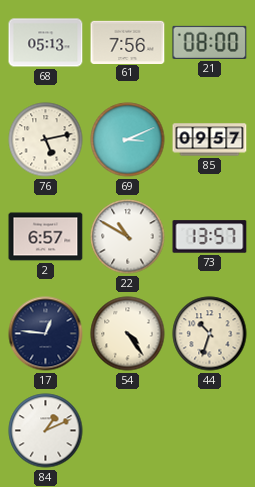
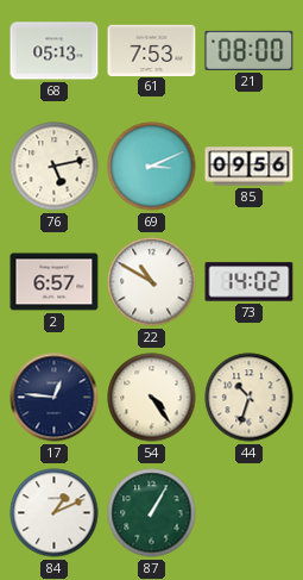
61: 7:56 -> 7:53 (152, 50)
85: 09:57 -> 09:56 (250, 167)
73: 13:57 -> 14:02 (250, 282)
87: none -> 1:05 (152, 513)
